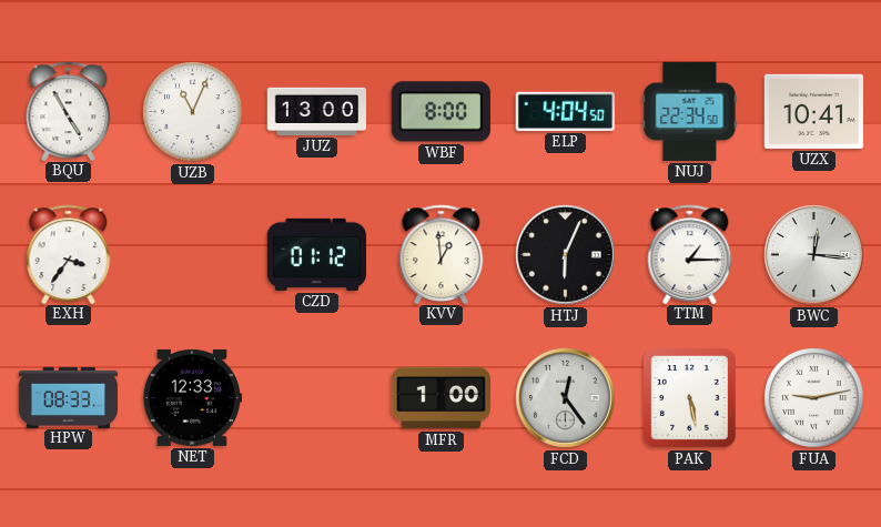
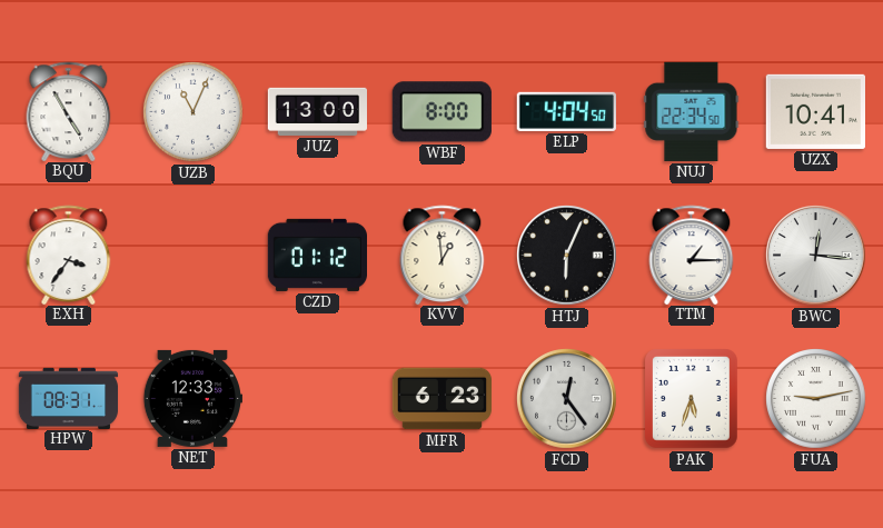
HPW: 08:33 -> 08:31 (69, 398)
MFR: 1:00 -> 6:23 (443, 399)
PAK: 5:28 -> 5:33 (692, 399)
